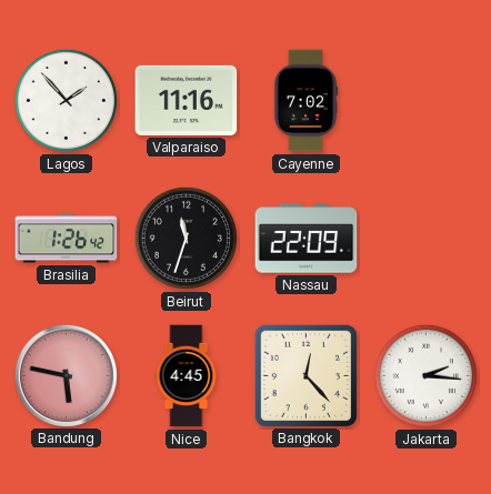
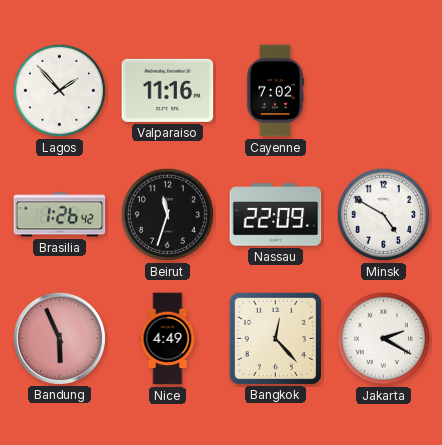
Minsk: none -> 4:50 (383, 214)
Bandung: 5:47 -> 5:56 (59, 338)
Nice: 4:45 -> 4:49 (168, 339)
Jakarta: 2:16 -> 2:20 (383, 338)
